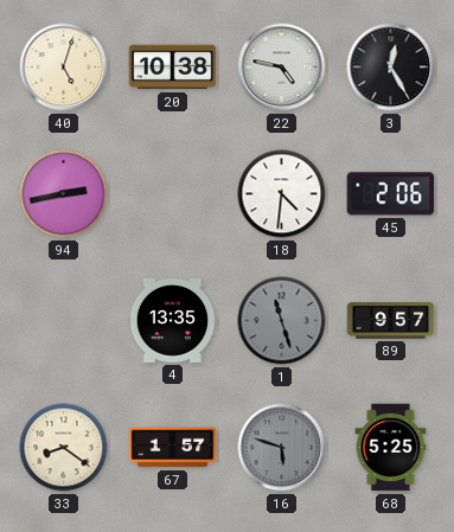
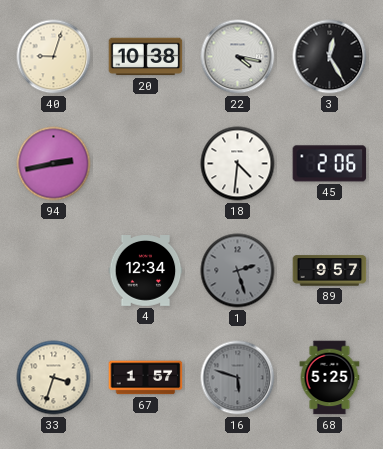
40: 5:03 -> 9:03 (54, 57)
22: 4:47 -> 4:17 (238, 57)
4: 13:35 -> 12:34 (146, 271)
1: 11:27 -> 2:27 (238, 271)
33: 8:21 -> 3:33 (54, 378)
